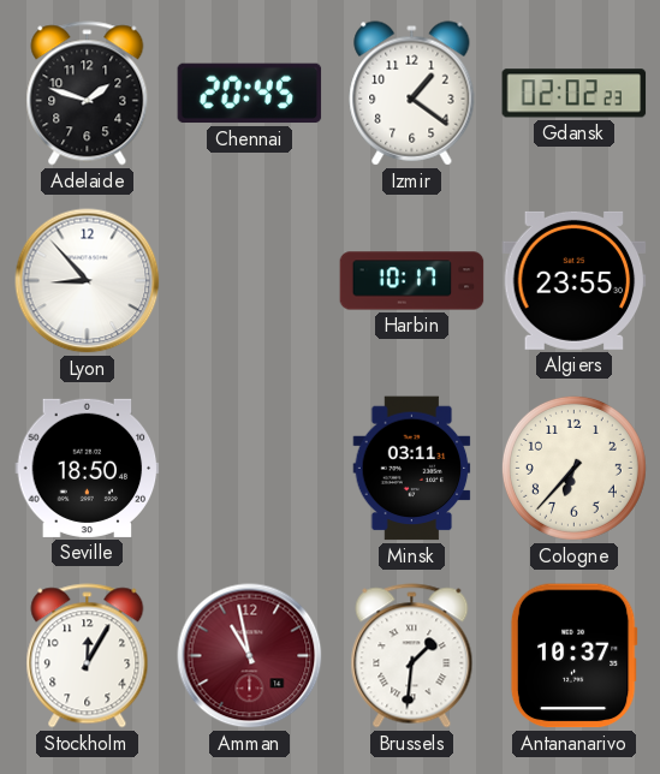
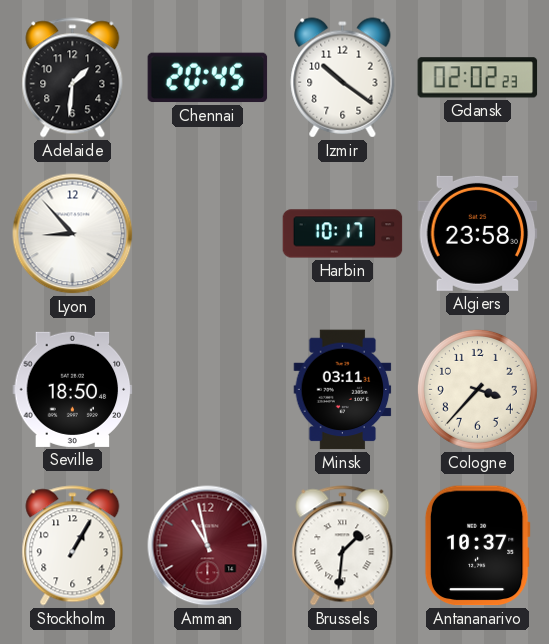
Adelaide: 1:48 -> 1:31 (73, 78)
Izmir: 1:21 -> 10:21 (343, 78)
Algiers: 23:55 -> 23:58 (478, 233)
Cologne: 6:37 -> 3:37 (477, 389)
Stockholm: 12:05 -> 1:05 (73, 546)
